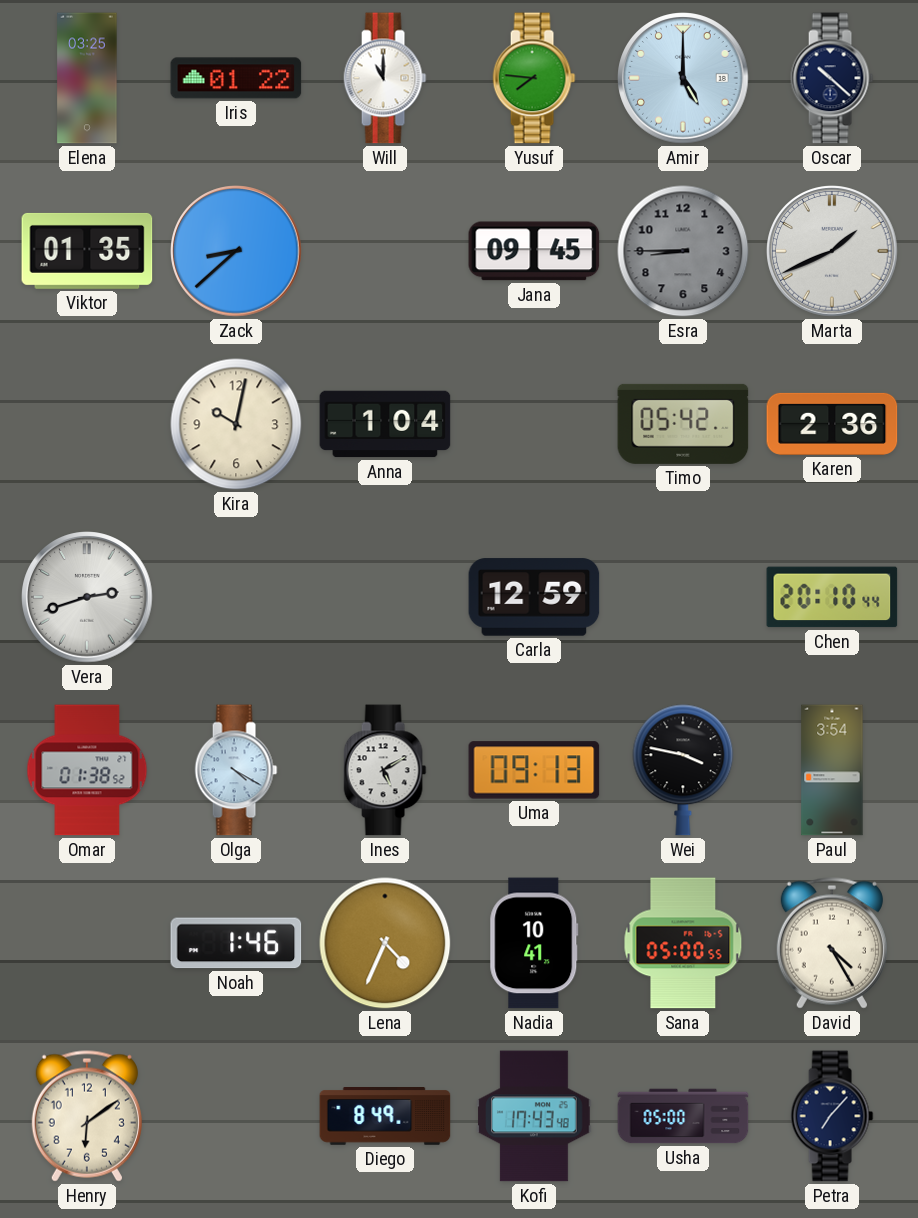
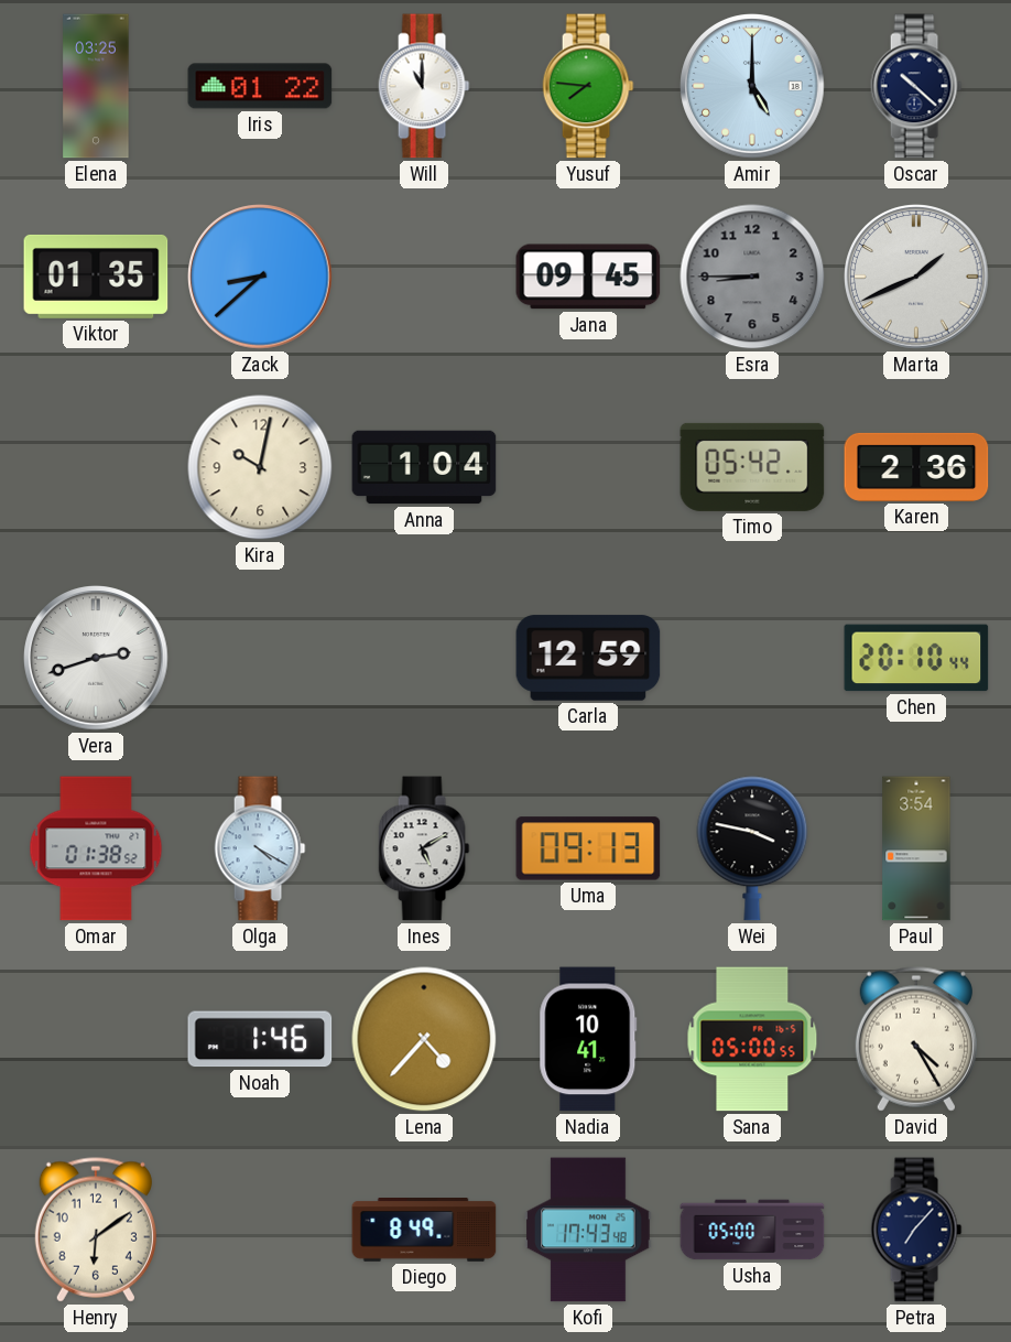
Lena: 4:34 -> 4:37 (424, 1039)
